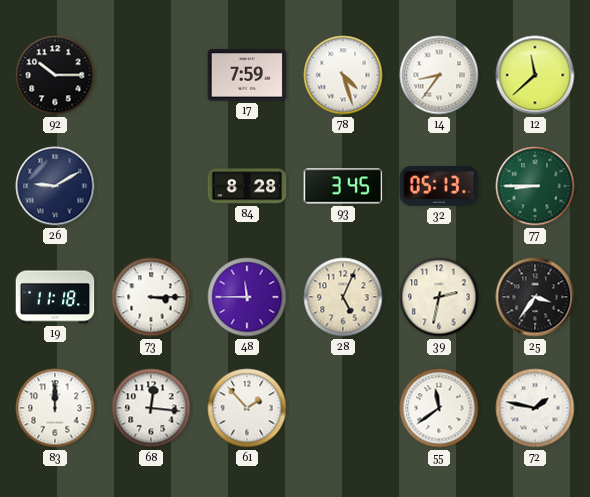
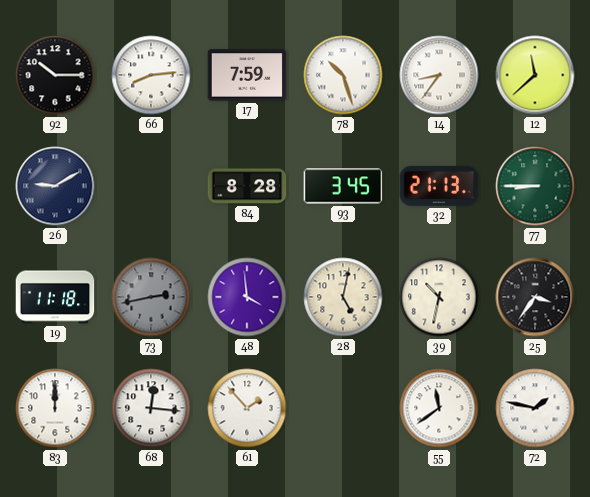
66: none -> 8:14 (151, 75)
78: 4:27 -> 10:27 (343, 75)
32: 05:13 -> 21:13 (439, 186)
73: 3:15 -> 2:43 (151, 297)
73 dial: white -> grey (151, 297)
48: 11:45 -> 3:59 (247, 297)
28: 5:04 -> 5:02 (343, 297)
39: 2:32 -> 10:32 (439, 297)
